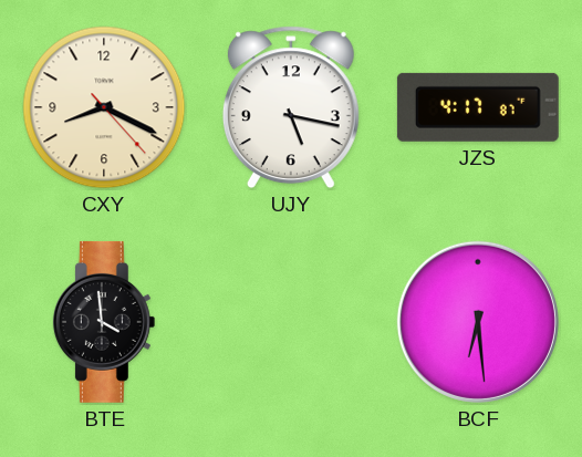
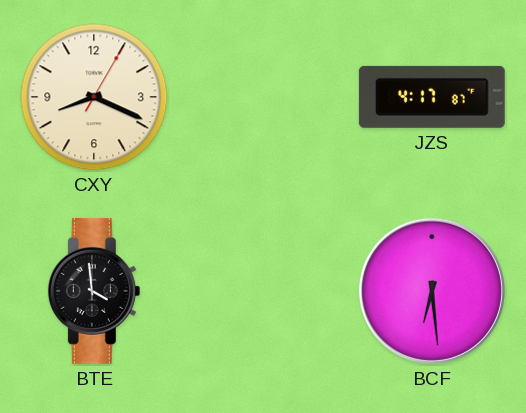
CXY: 8:19:23 -> 8:19:05 (94, 97)
UJY: 5:17 -> none (291, 107)
